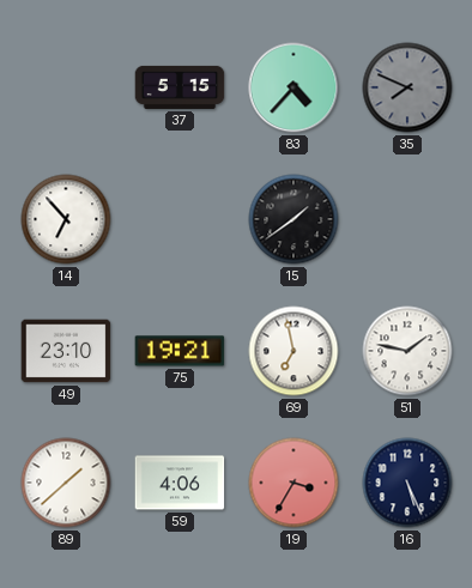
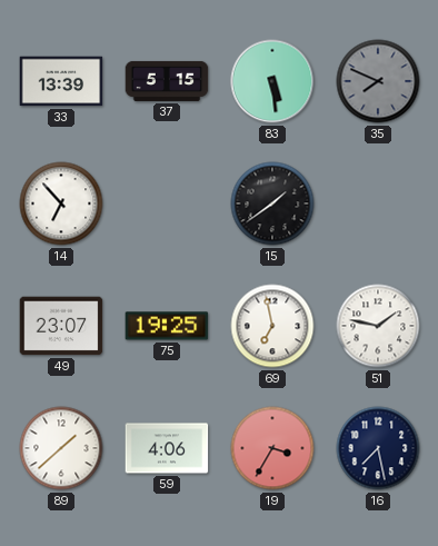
33: none -> 13:39 (61, 81)
83: 4:37 -> 5:29 (272, 81)
49: 23:10 -> 23:07 (61, 326)
75: 19:21 -> 19:25 (167, 326)
16: 5:26 -> 7:28 (378, 448)
